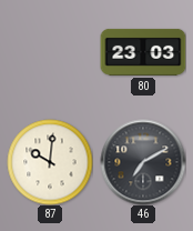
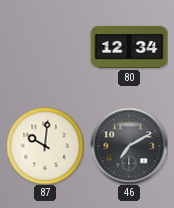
80: 23:03 -> 12:34 (129, 47)
